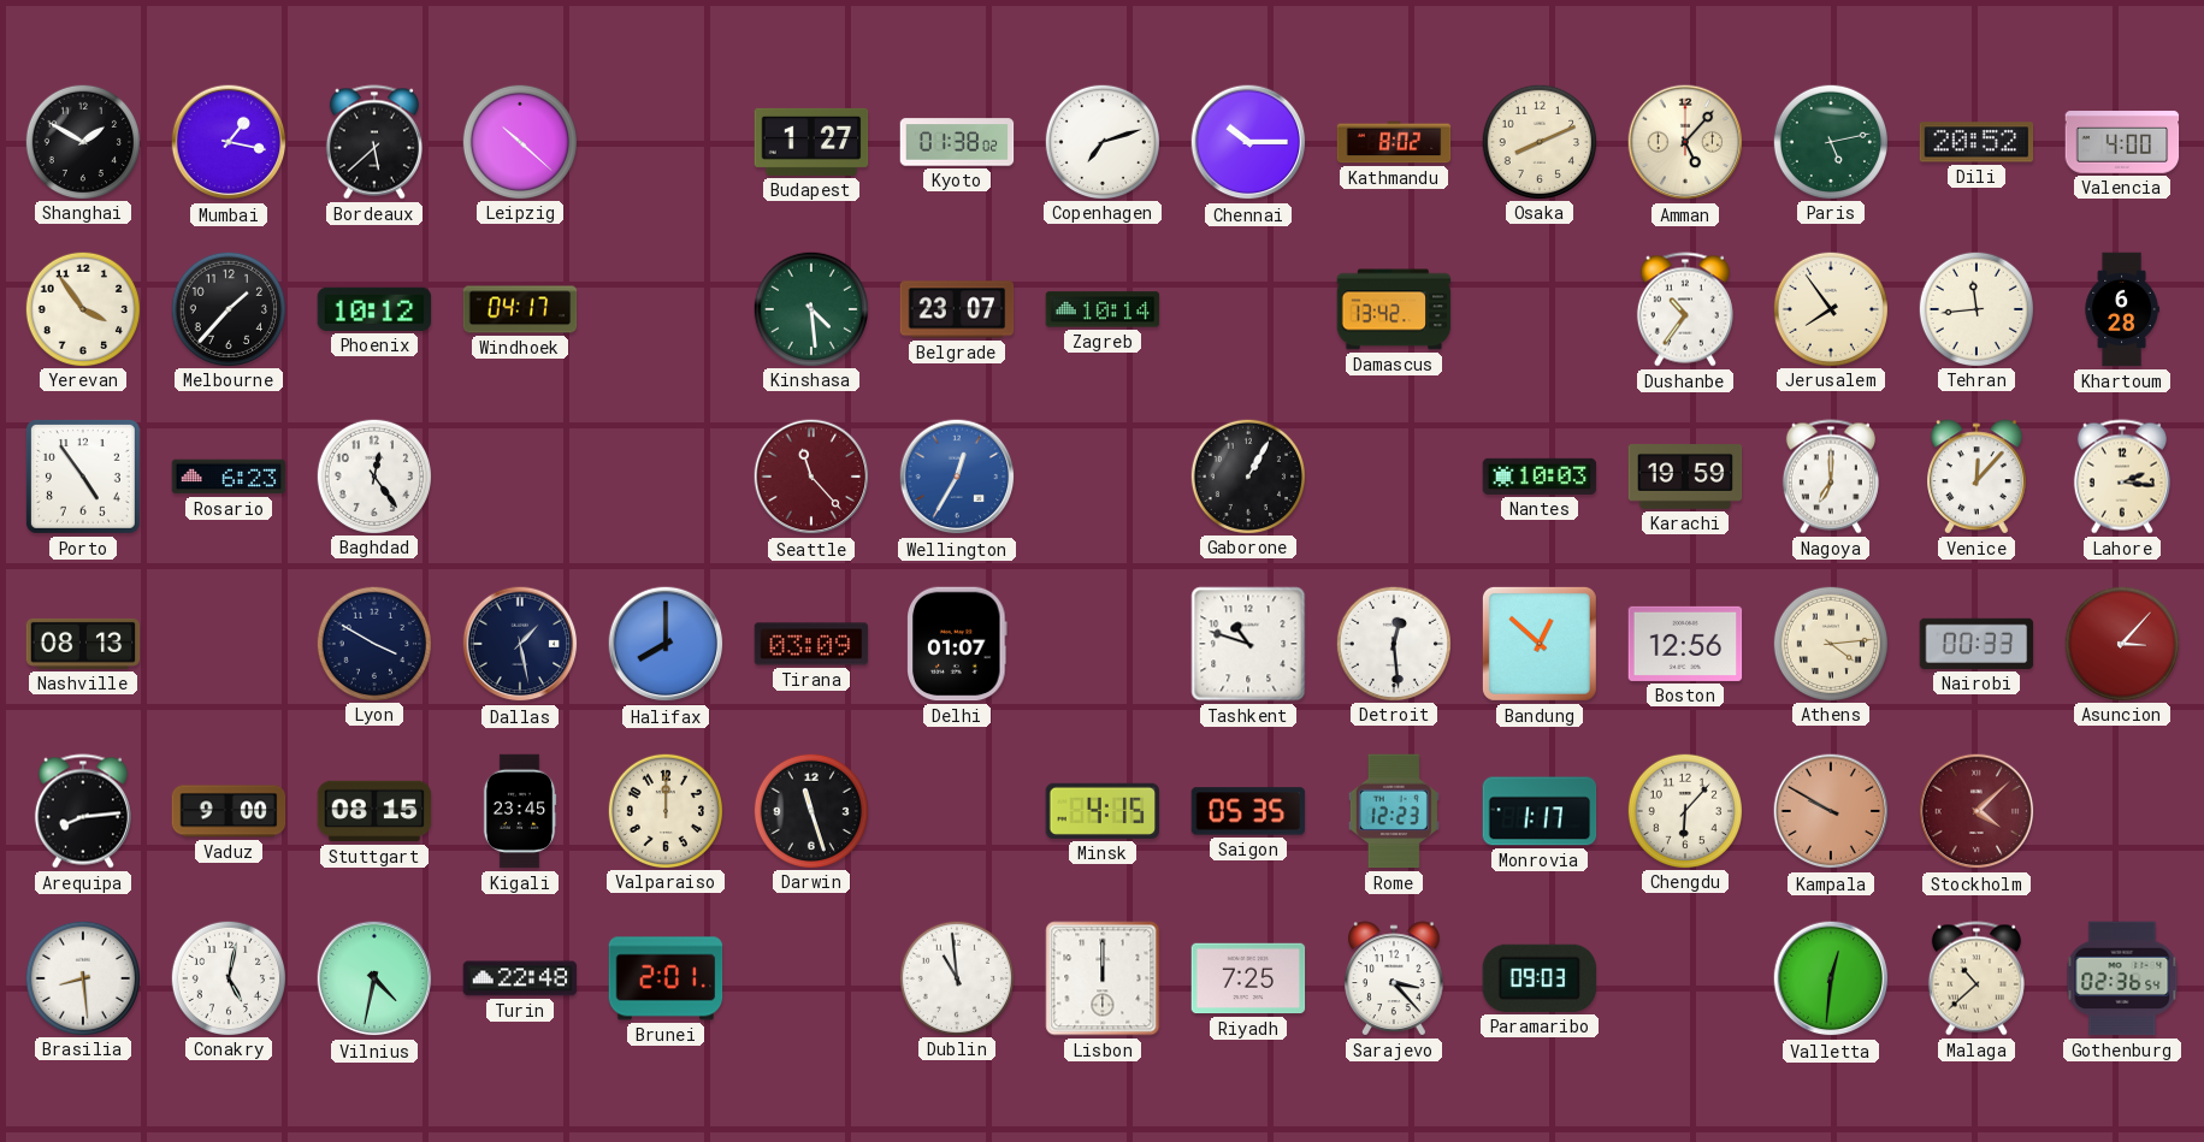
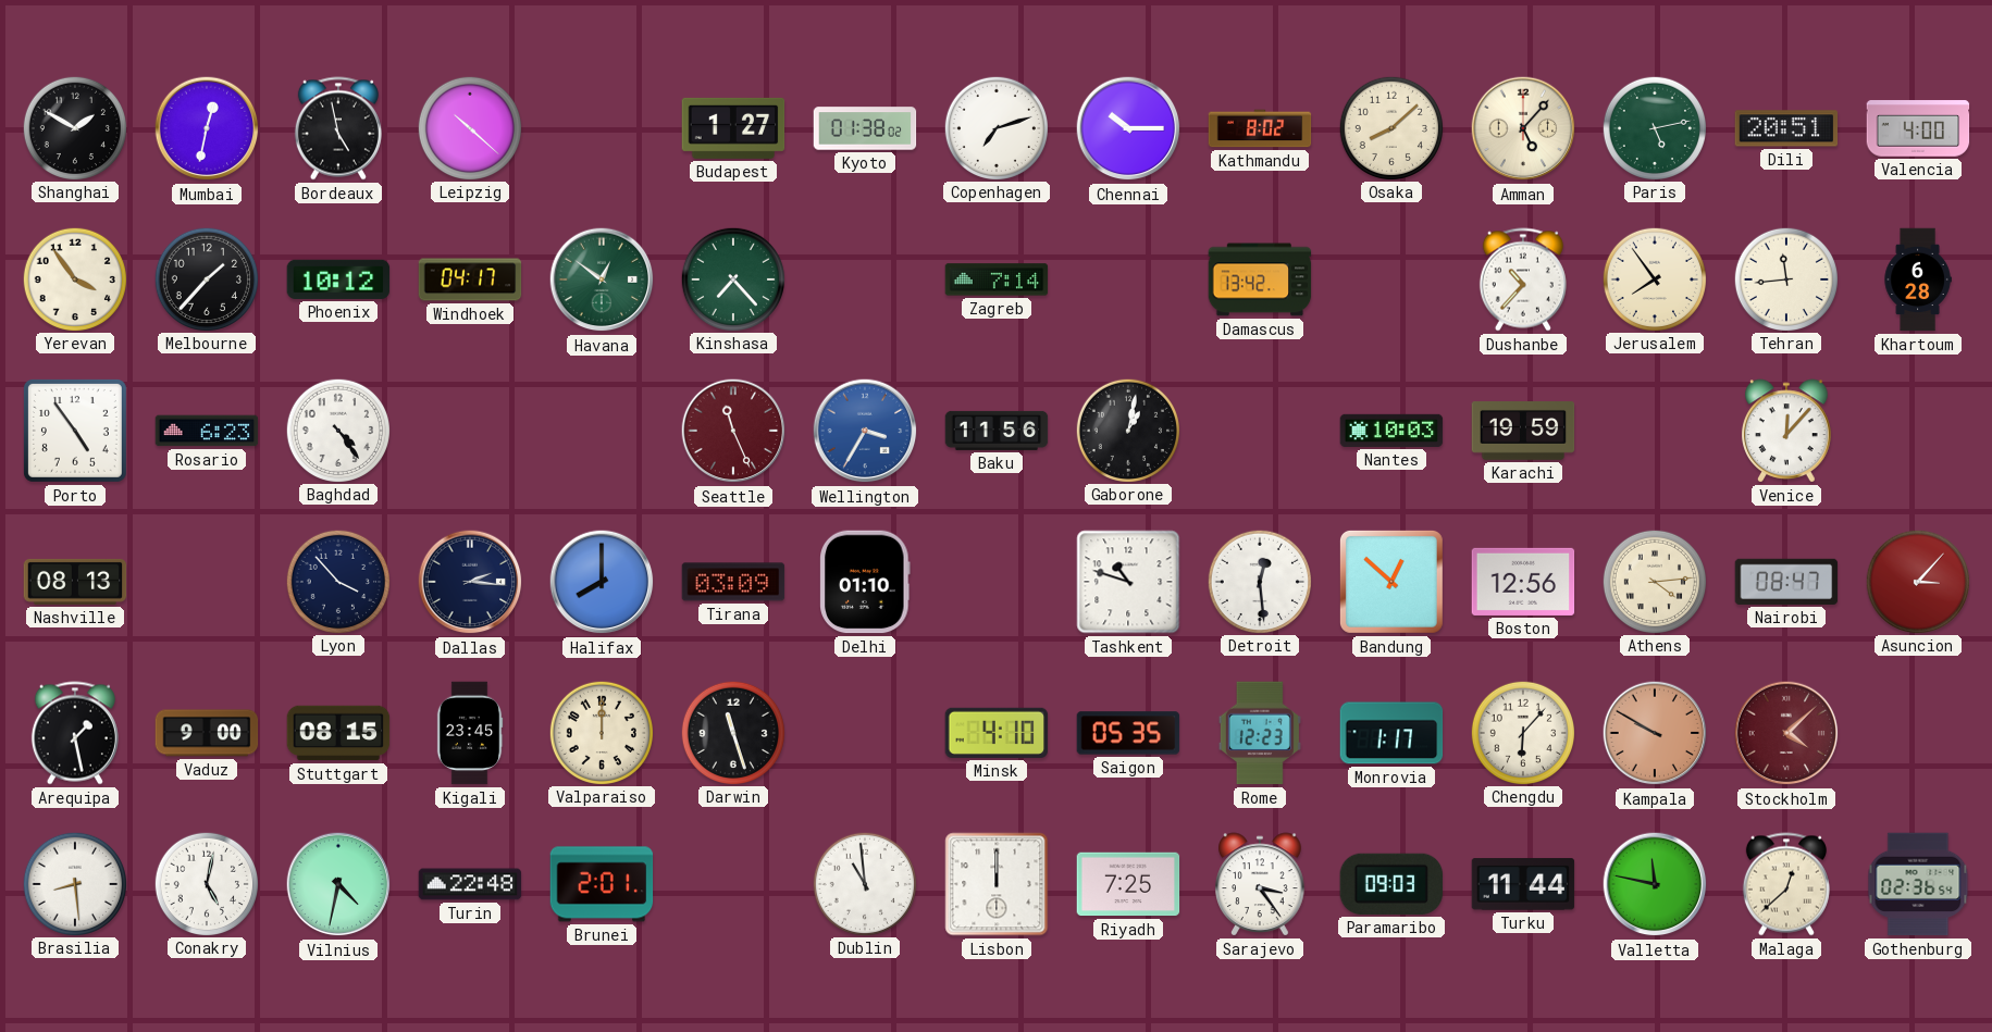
Mumbai: 1:17 -> 12:32 (207, 128)
Bordeaux: 5:38 -> 4:58 (338, 128)
Osaka: 8:11 -> 8:08 (1390, 127)
Dili: 20:52 -> 20:51 (1786, 128)
Havana: none -> 12:51 (602, 279)
Kinshasa: 4:29 -> 7:23 (732, 278)
Belgrade: 23:07 -> none (957, 309)
Zagreb: 10:14 -> 7:14 (997, 279)
Dushanbe: 10:36 -> 10:37 (1523, 279)
Baghdad: 12:24 -> 4:24 (337, 430)
Seattle: 11:23 -> 11:26 (733, 431)
Wellington: 12:35 -> 3:35 (865, 431)
Baku: none -> 11:56 (997, 431)
Gaborone: 1:05 -> 1:02 (1127, 430)
Nagoya: 7:00 -> none (1831, 477)
Lahore: 2:16 -> none (2122, 477)
Lyon: 3:50 -> 3:53 (337, 581)
Dallas: 1:28 -> 2:16 (470, 582)
Delhi: 01:07 -> 01:10 (865, 582)
Nairobi: 00:33 -> 08:47 (1786, 582)
Arequipa: 8:14 -> 1:28 (75, 733)
Minsk: 4:15 -> 4:10 (997, 733)
Sarajevo: 3:23 -> 3:24 (1260, 884)
Turku: none -> 11:44 (1523, 884)
Valletta: 12:31 -> 11:47 (1655, 884)
Malaga: 10:38 -> 12:38 (1786, 884)
